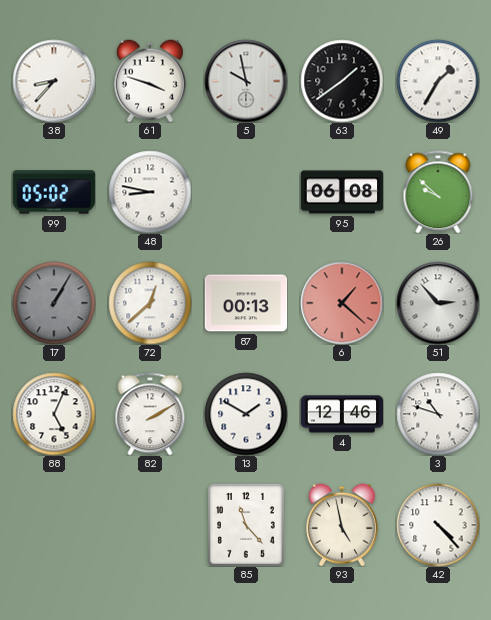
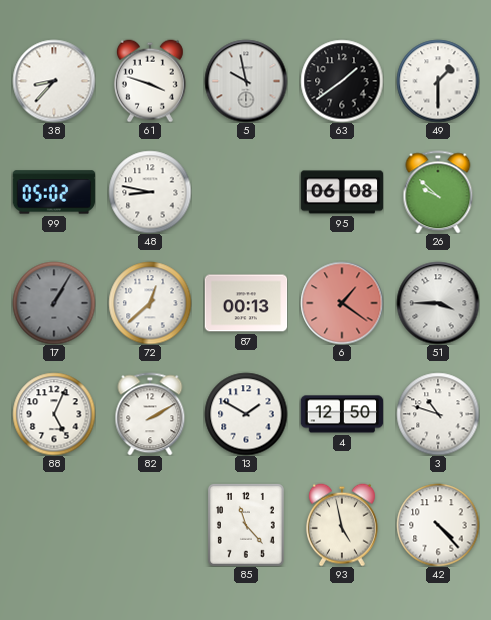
49: 1:35 -> 1:30 (438, 81)
6: 1:22 -> 1:21 (342, 303)
51: 2:53 -> 3:45 (438, 303)
4: 12:46 -> 12:50 (342, 414)
